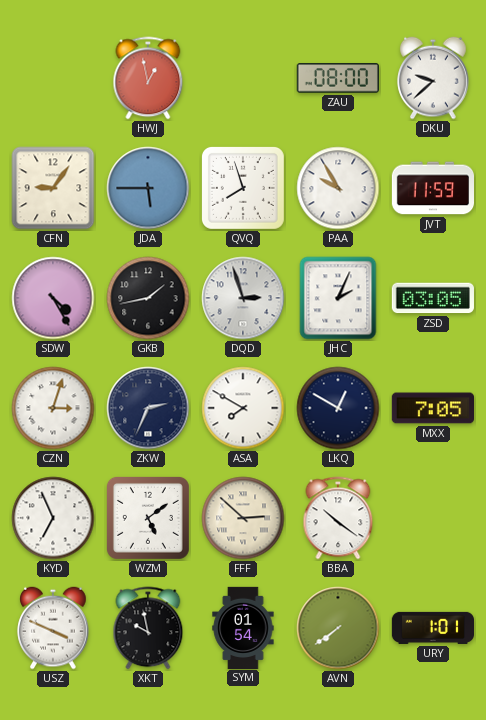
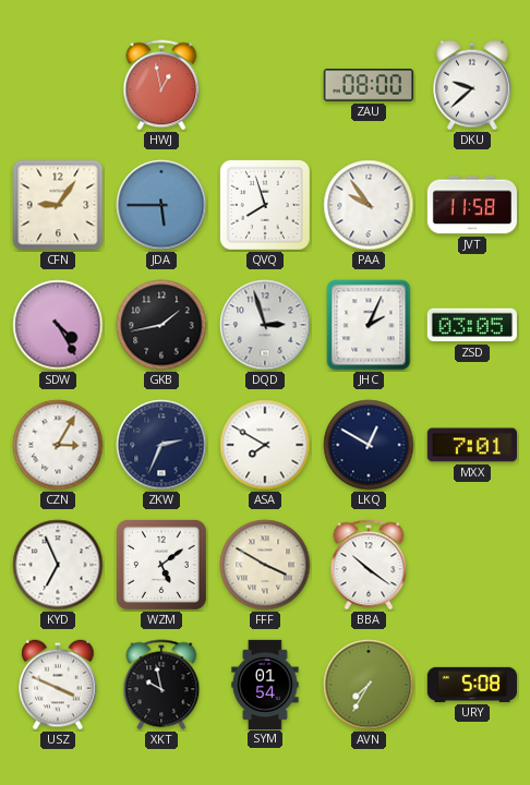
PAA: 9:55 -> 9:54 (369, 205)
JVT: 11:59 -> 11:58 (471, 205)
CZN: 3:03 -> 3:05 (58, 445)
MXX: 7:05 -> 7:01 (471, 445)
FFF: 2:52 -> 3:50 (265, 565)
AVN: 7:39 -> 7:35 (369, 685)
URY: 1:01 -> 5:08 (471, 685)
